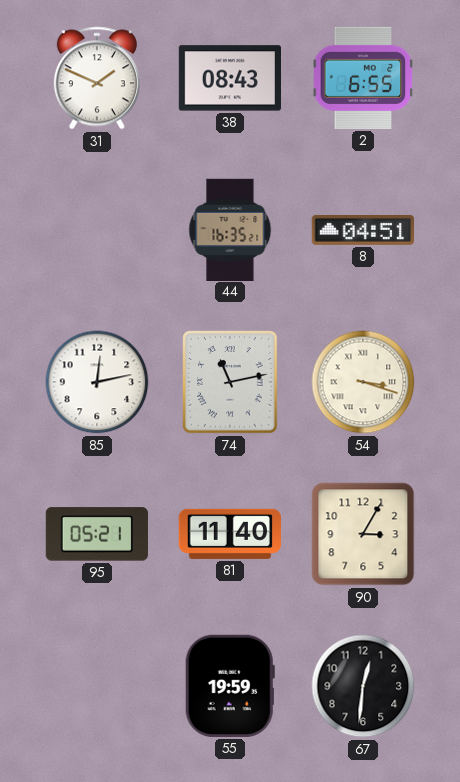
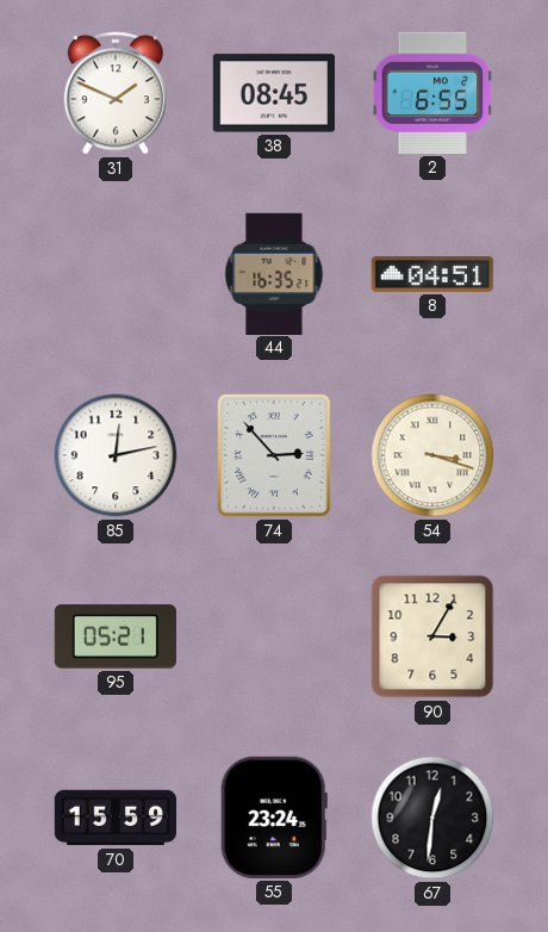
38: 08:43 -> 08:45 (273, 93)
74: 11:13 -> 2:53 (274, 455)
81: 11:40 -> none (229, 534)
70: none -> 15:59 (116, 818)
55: 19:59 -> 23:24 (274, 818)
